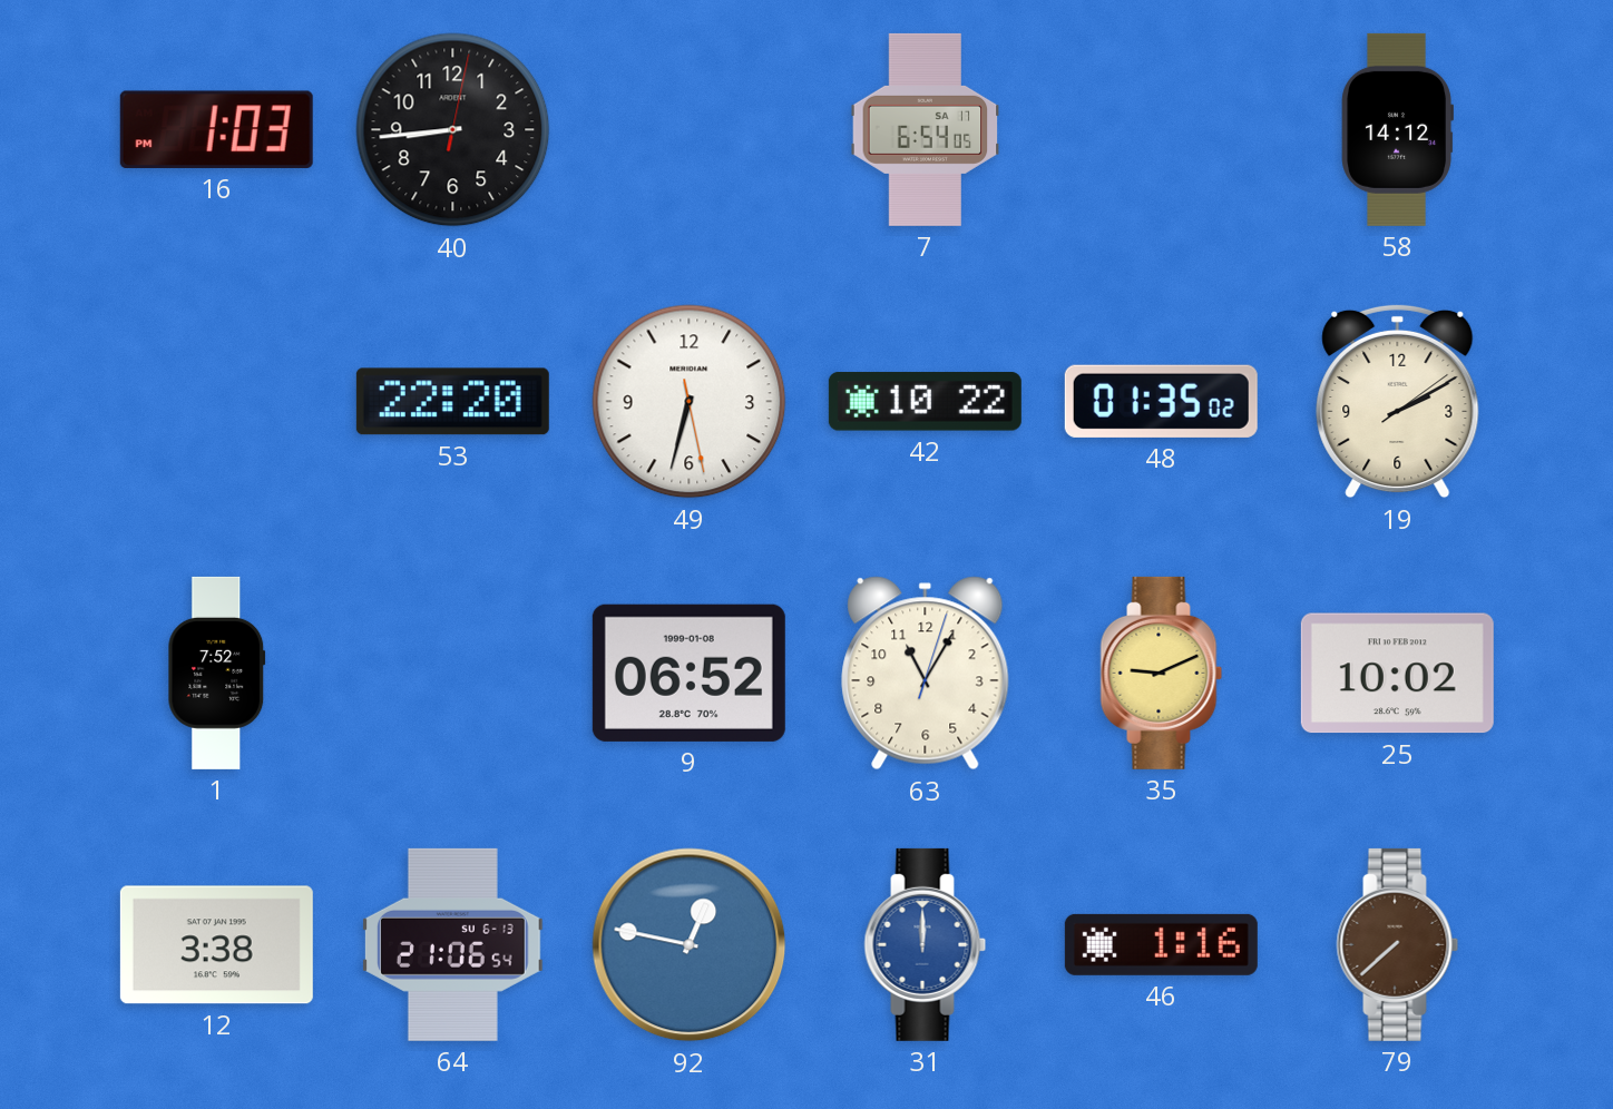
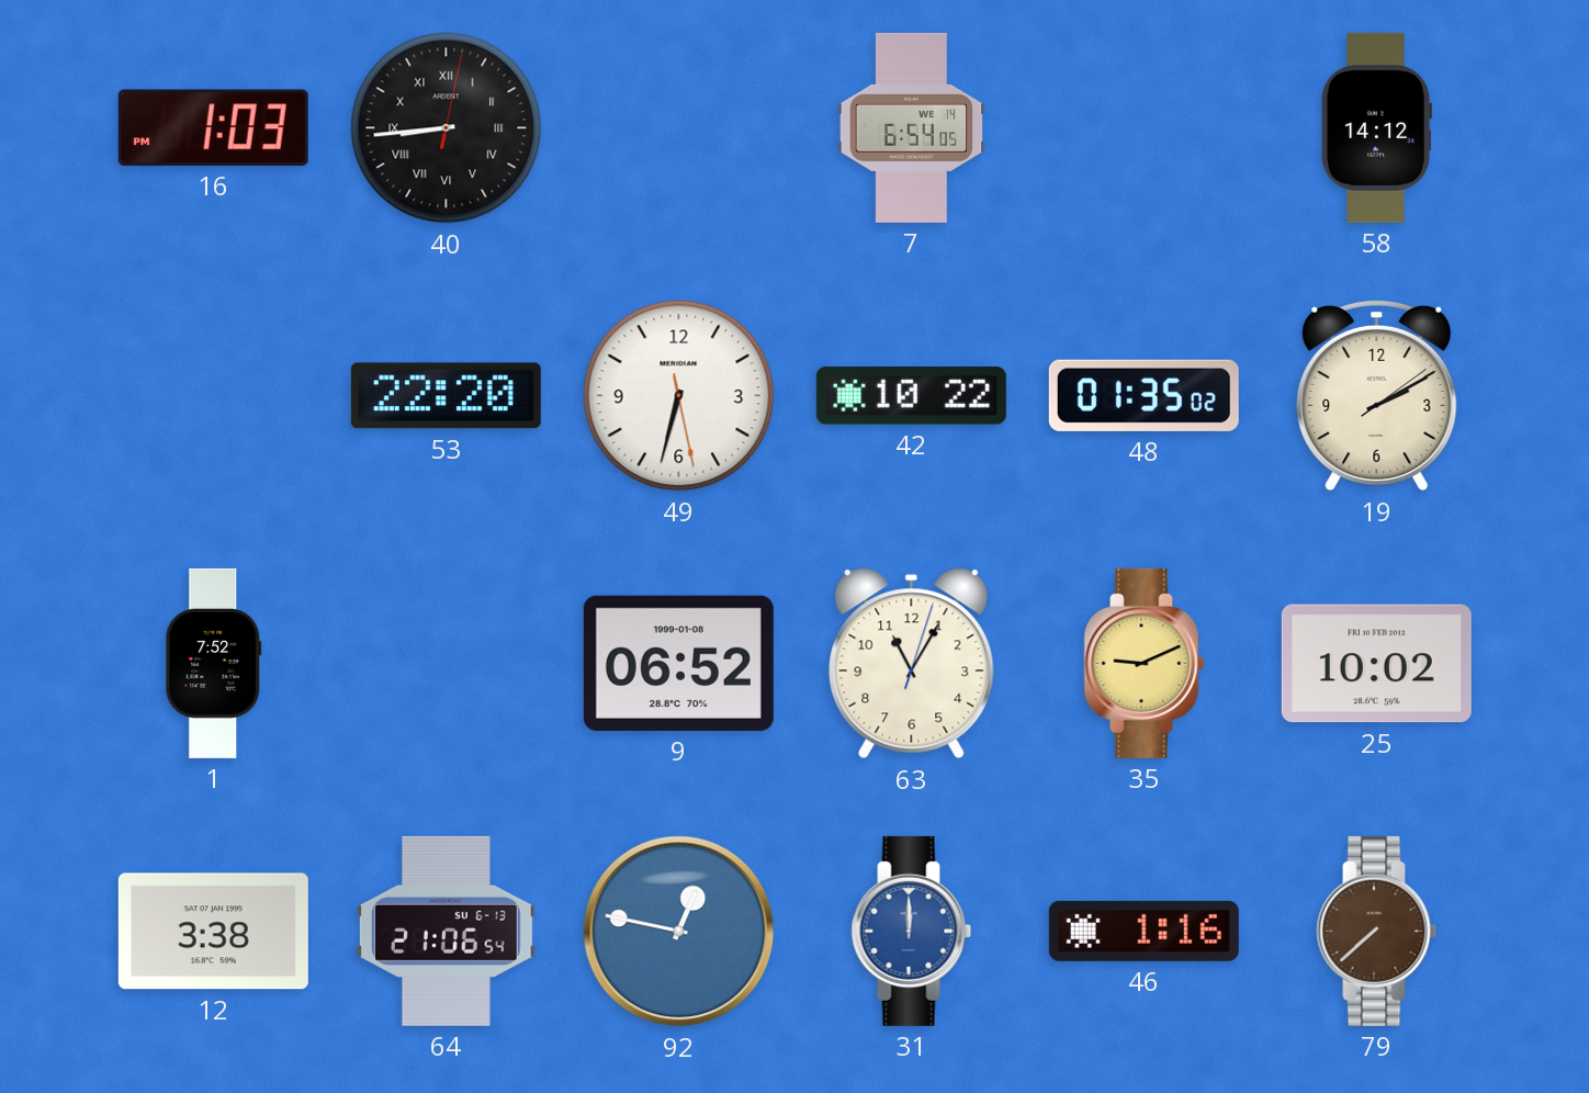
40 numerals: Arabic -> Roman (447, 128)
7 date: SA 17 -> WE 14 (912, 127)
